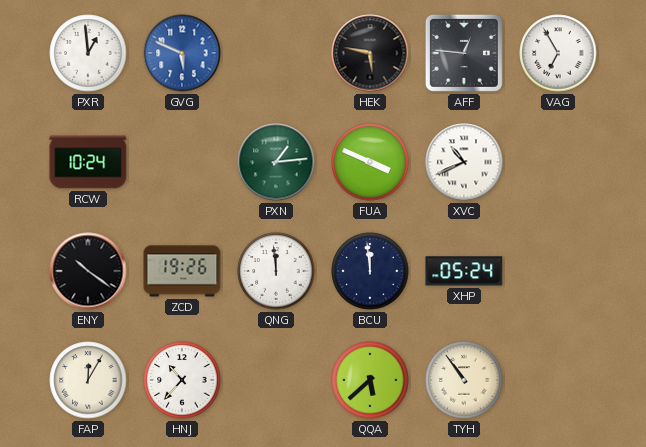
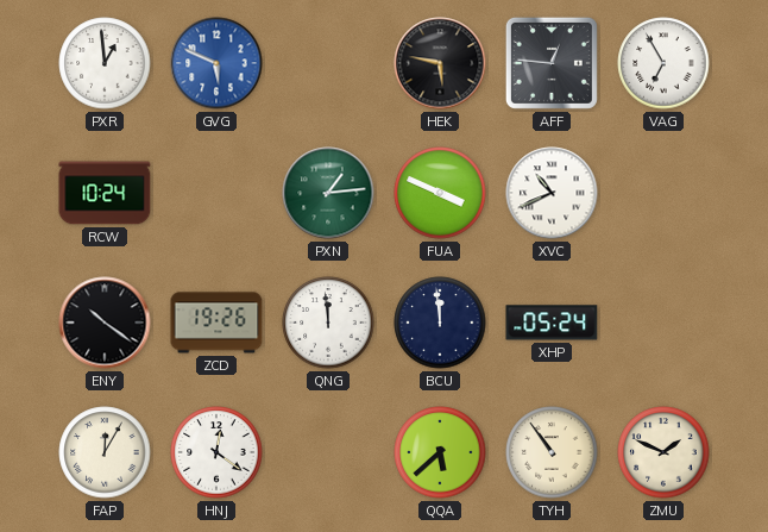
HNJ: 10:37 -> 12:21 (216, 452)
ZMU: none -> 1:49 (663, 452)
